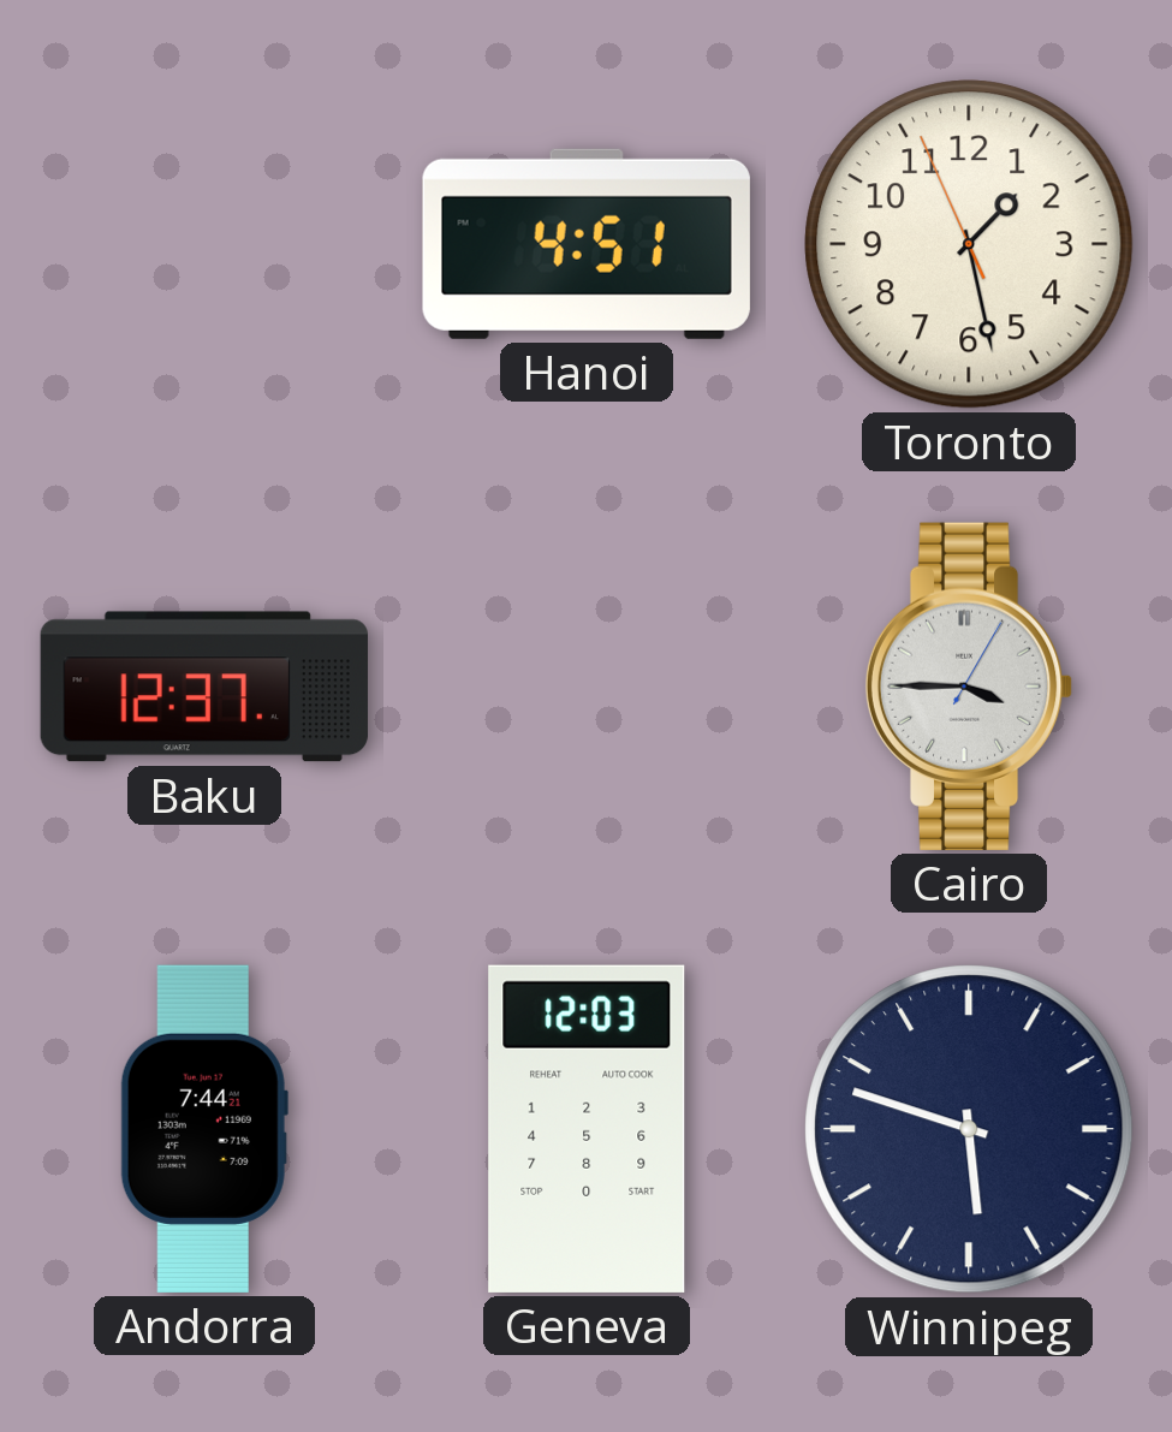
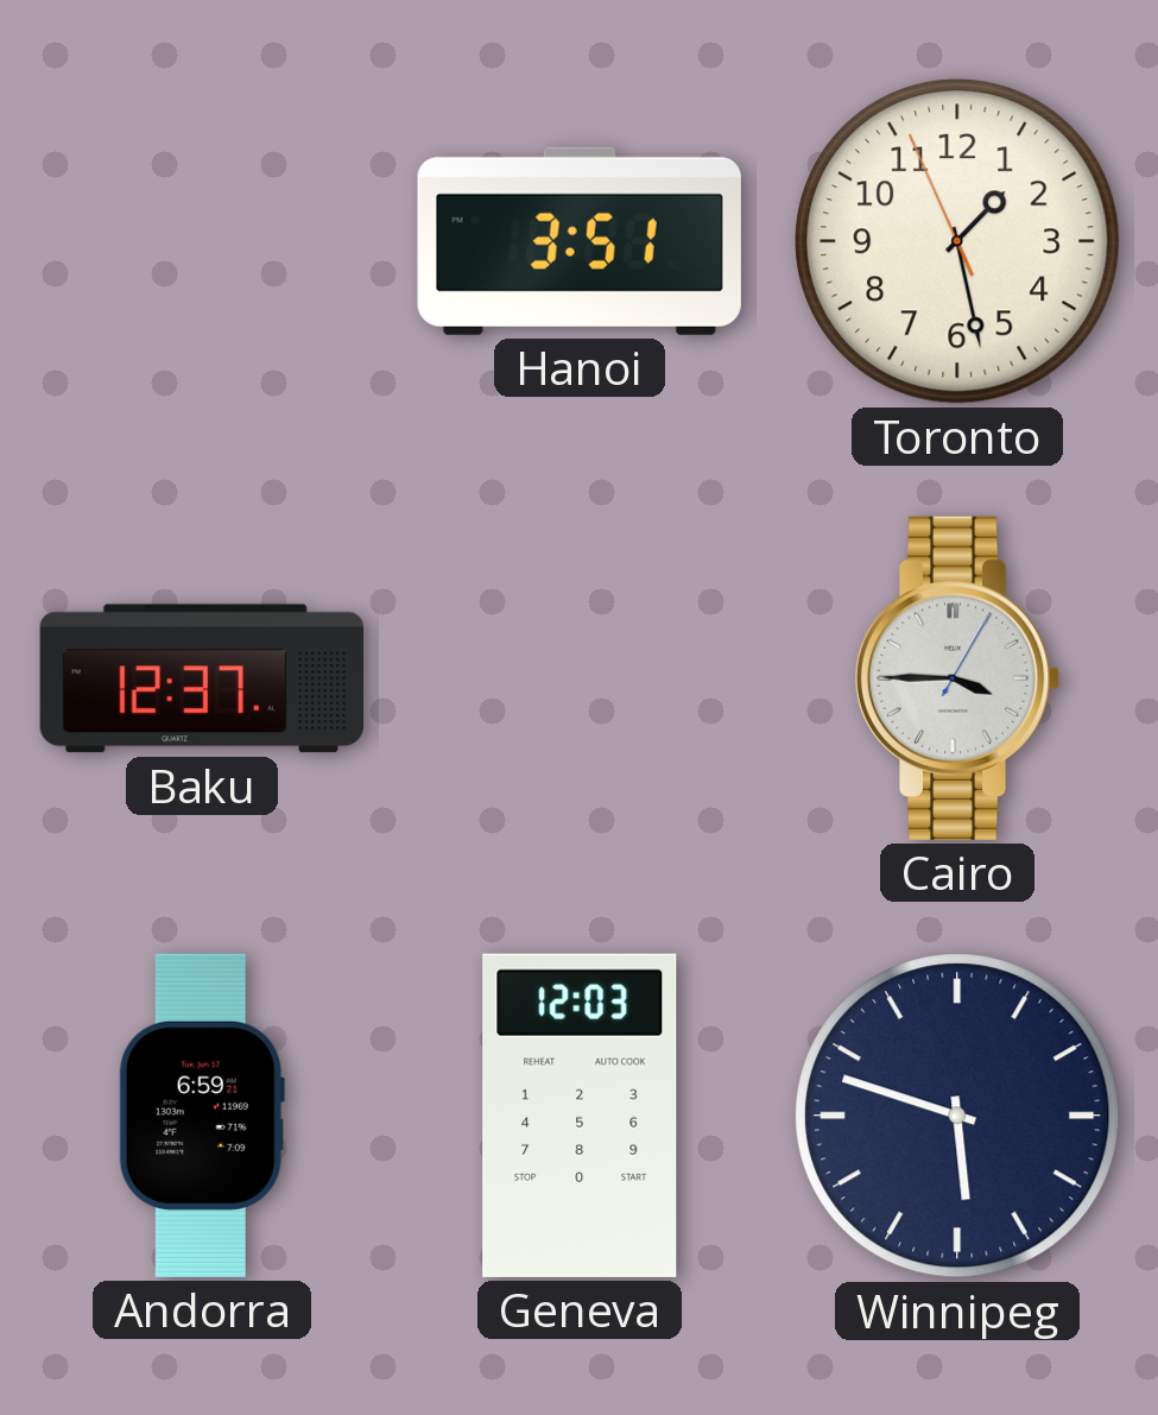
Hanoi: 4:51 -> 3:51 (580, 241)
Andorra: 7:44 -> 6:59 (202, 1116)
